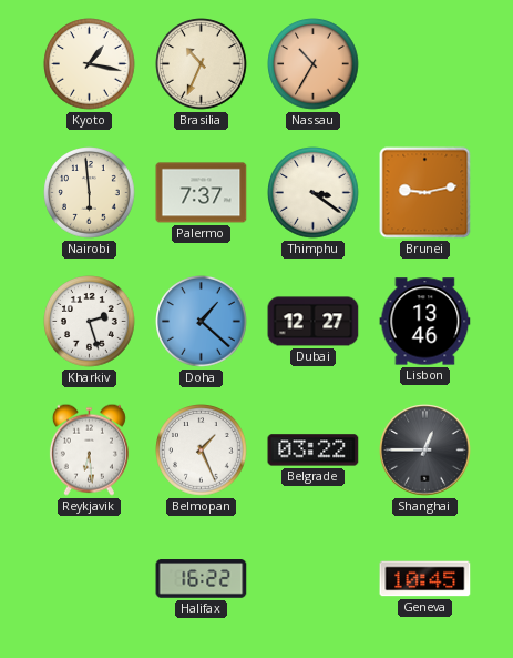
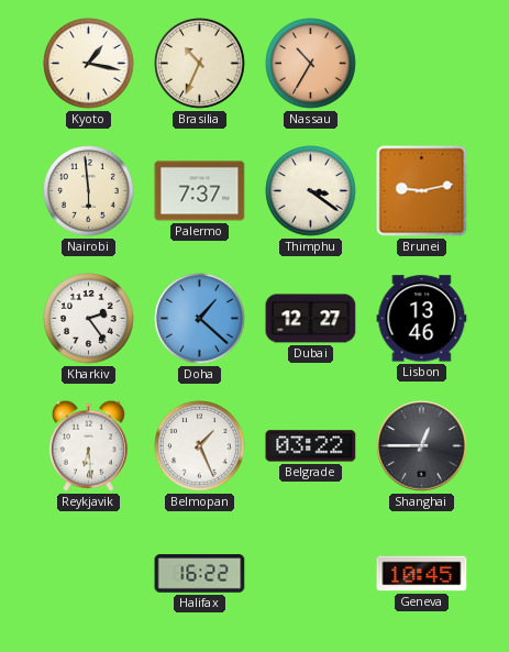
Kharkiv: 2:27 -> 2:24 (89, 319)
